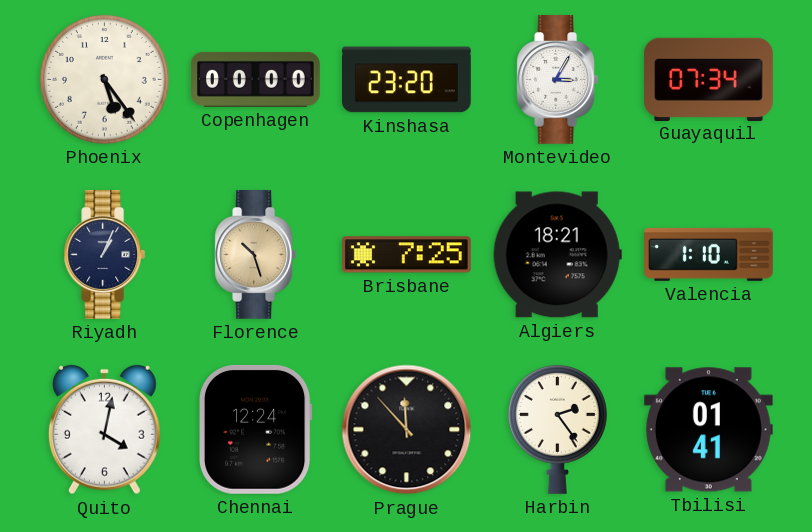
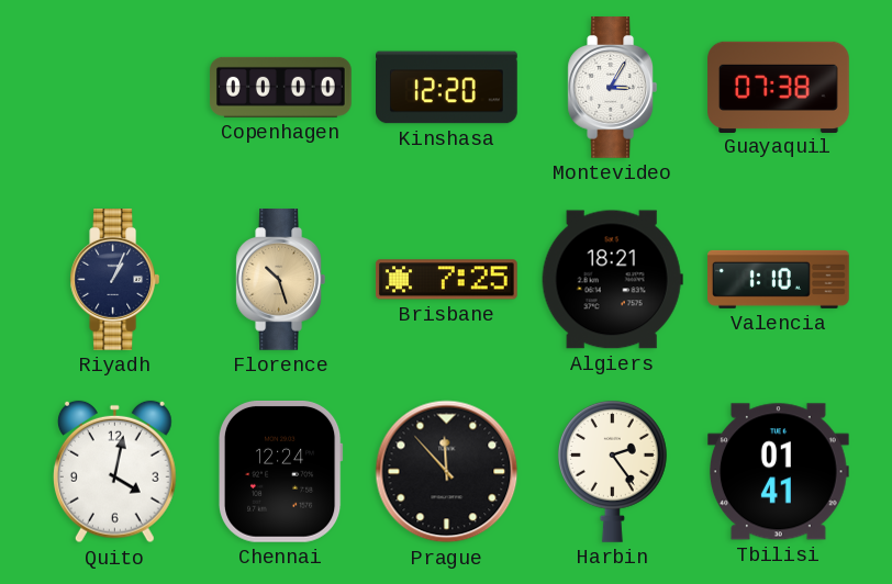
Phoenix: 5:24 -> none (104, 79)
Kinshasa: 23:20 -> 12:20 (447, 88)
Guayaquil: 07:34 -> 07:38 (779, 87)
